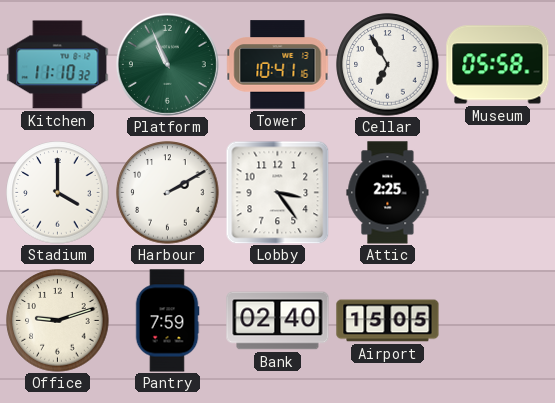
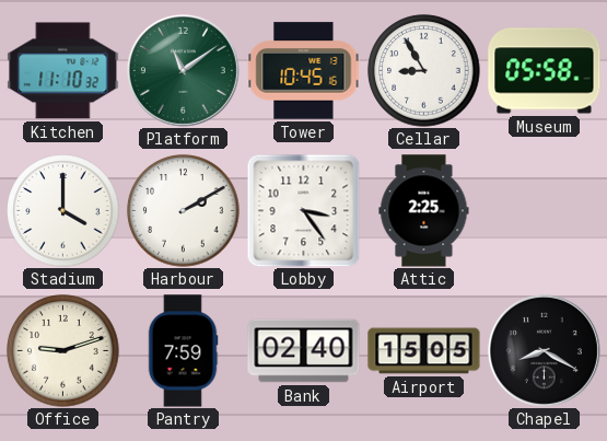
Platform: 10:56 -> 11:09 (183, 70)
Tower: 10:41 -> 10:45 (304, 71)
Cellar: 6:55 -> 8:55 (424, 71)
Chapel: none -> 8:20 (544, 350)
